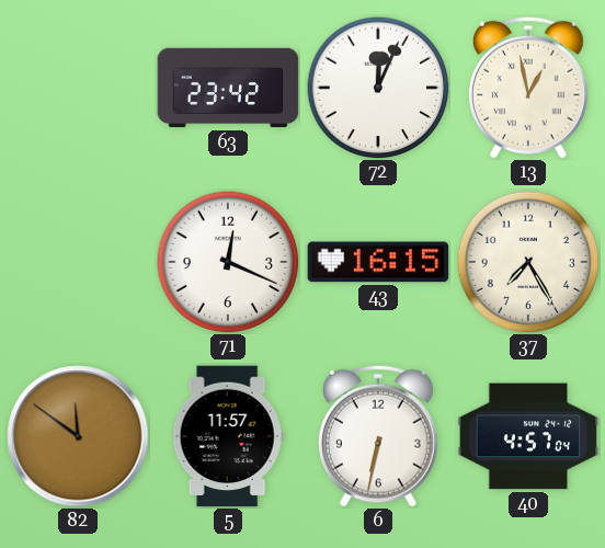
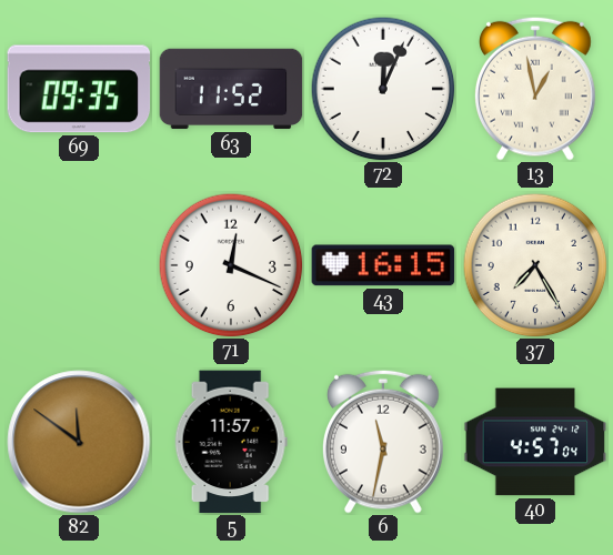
69: none -> 09:35 (79, 89)
63: 23:42 -> 11:52 (231, 89)
6: 6:32 -> 11:32 (384, 442)
